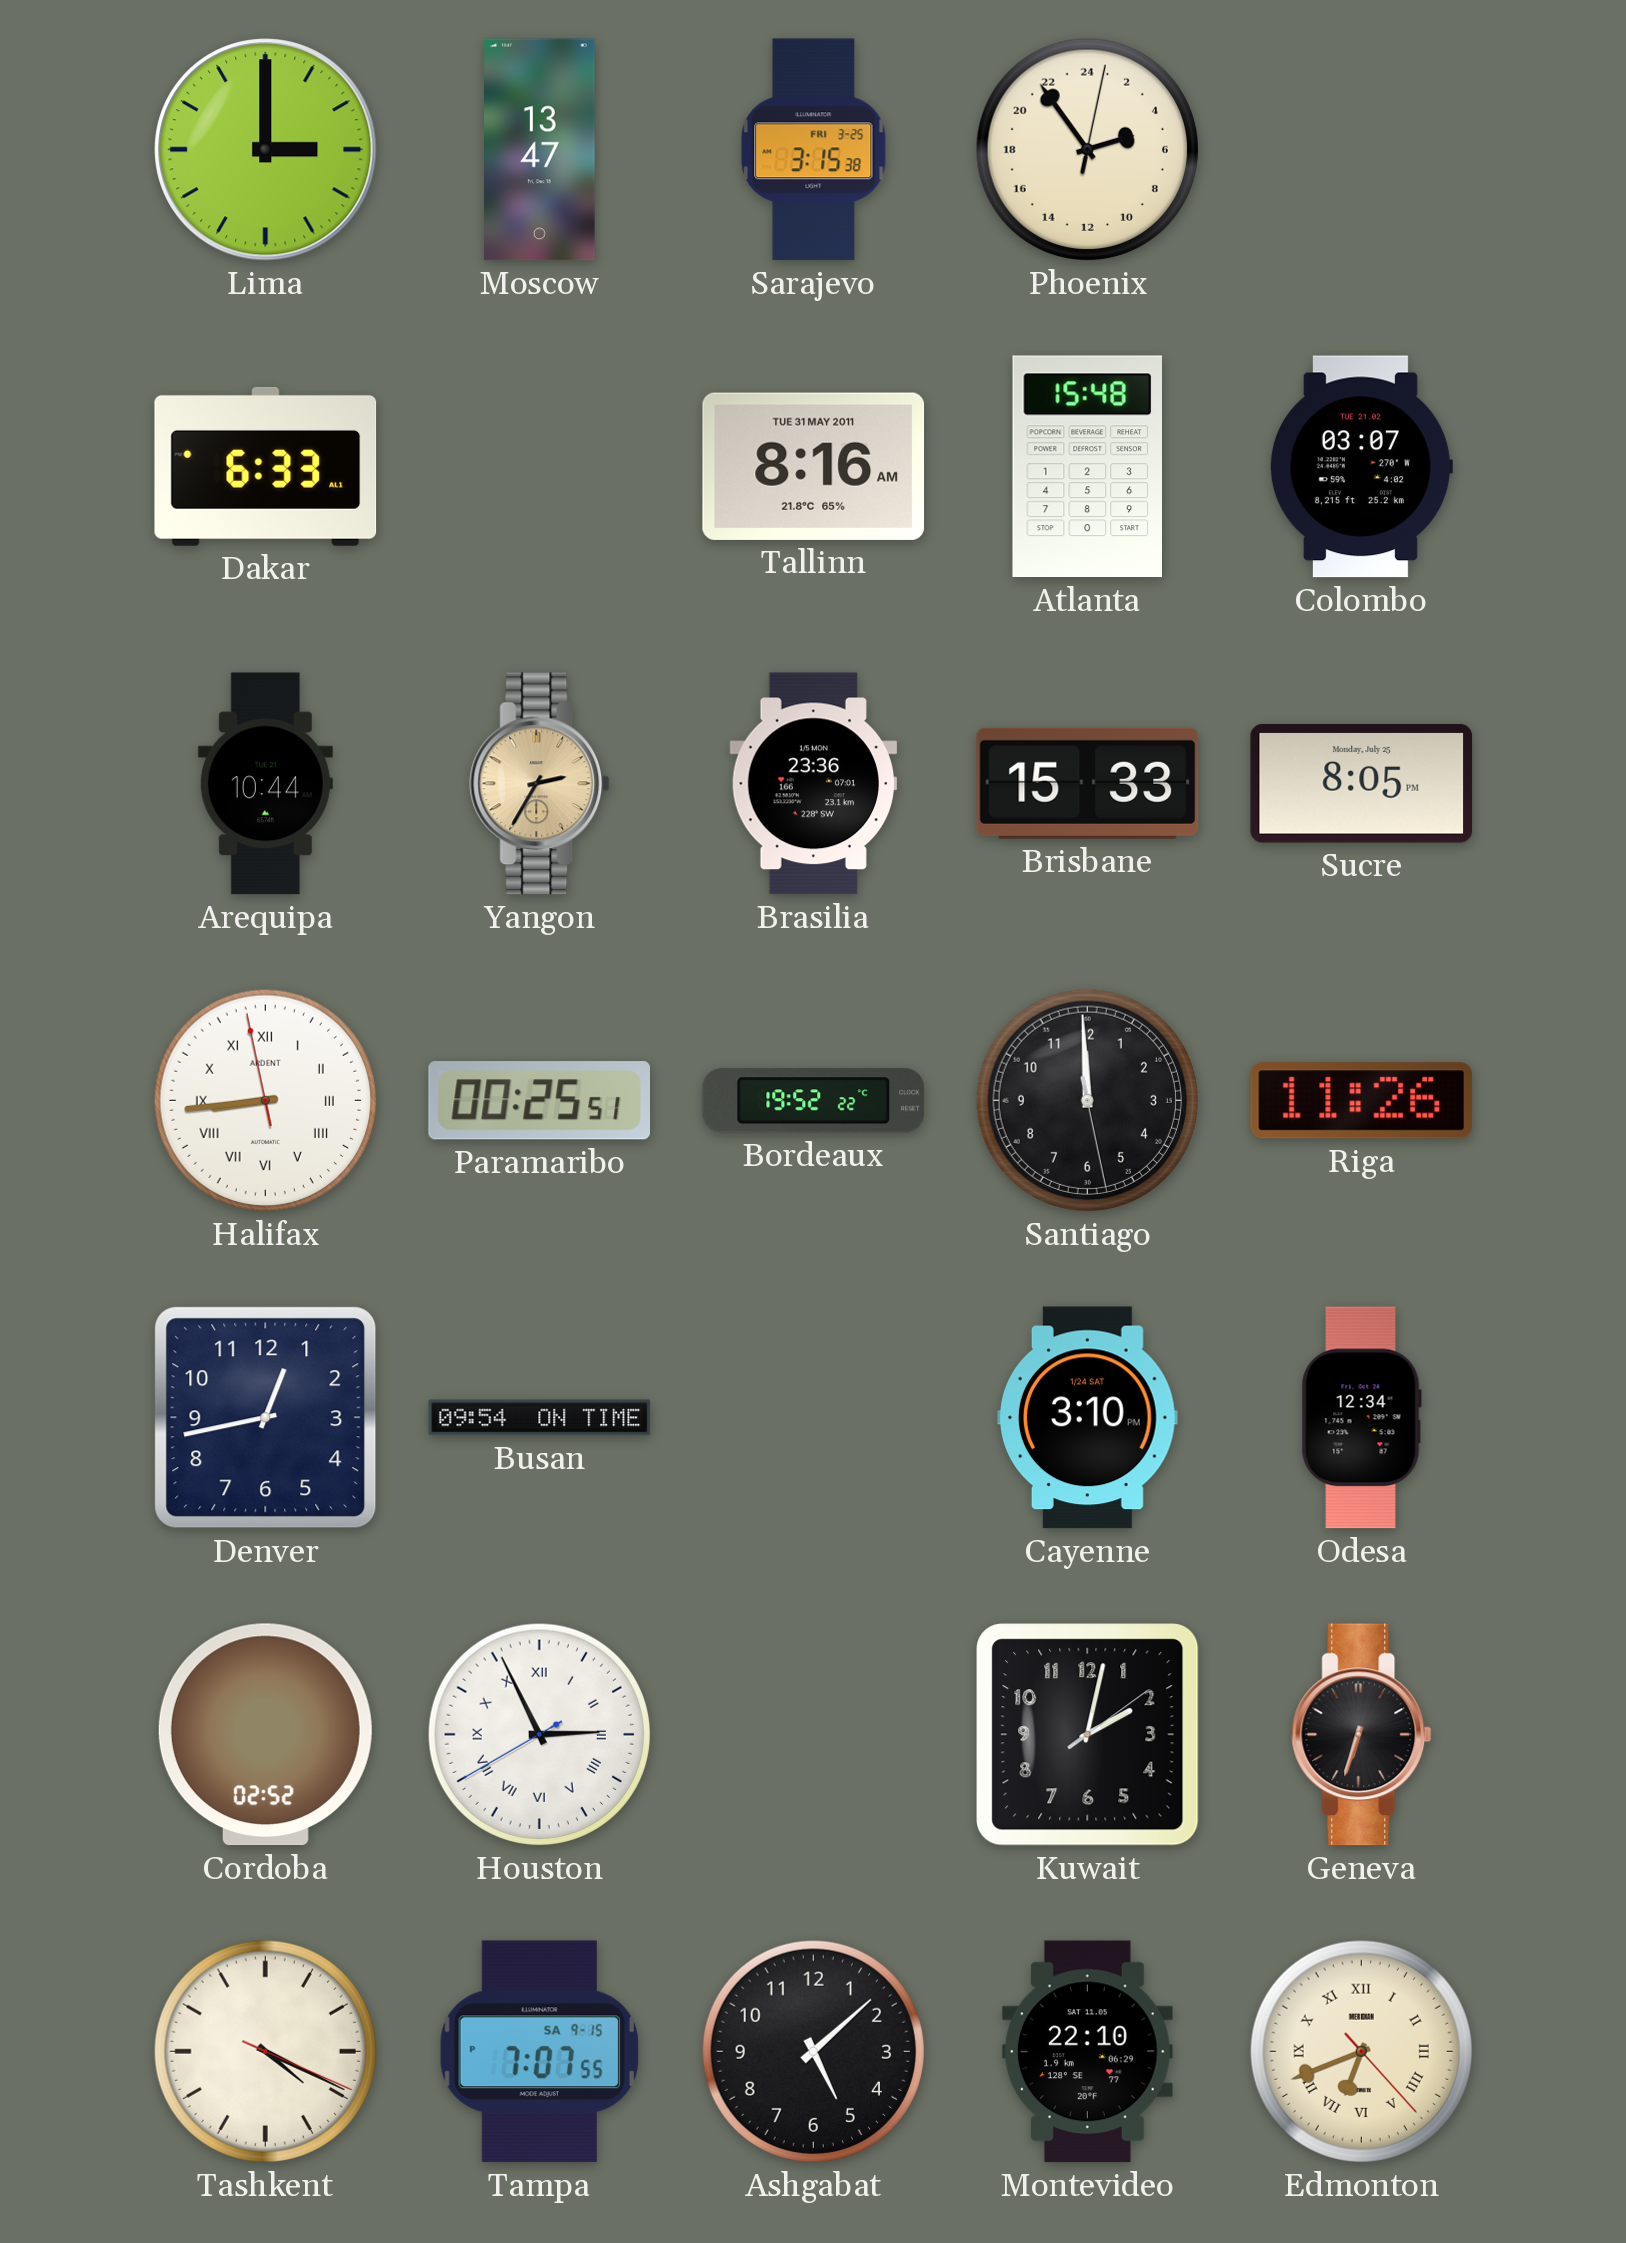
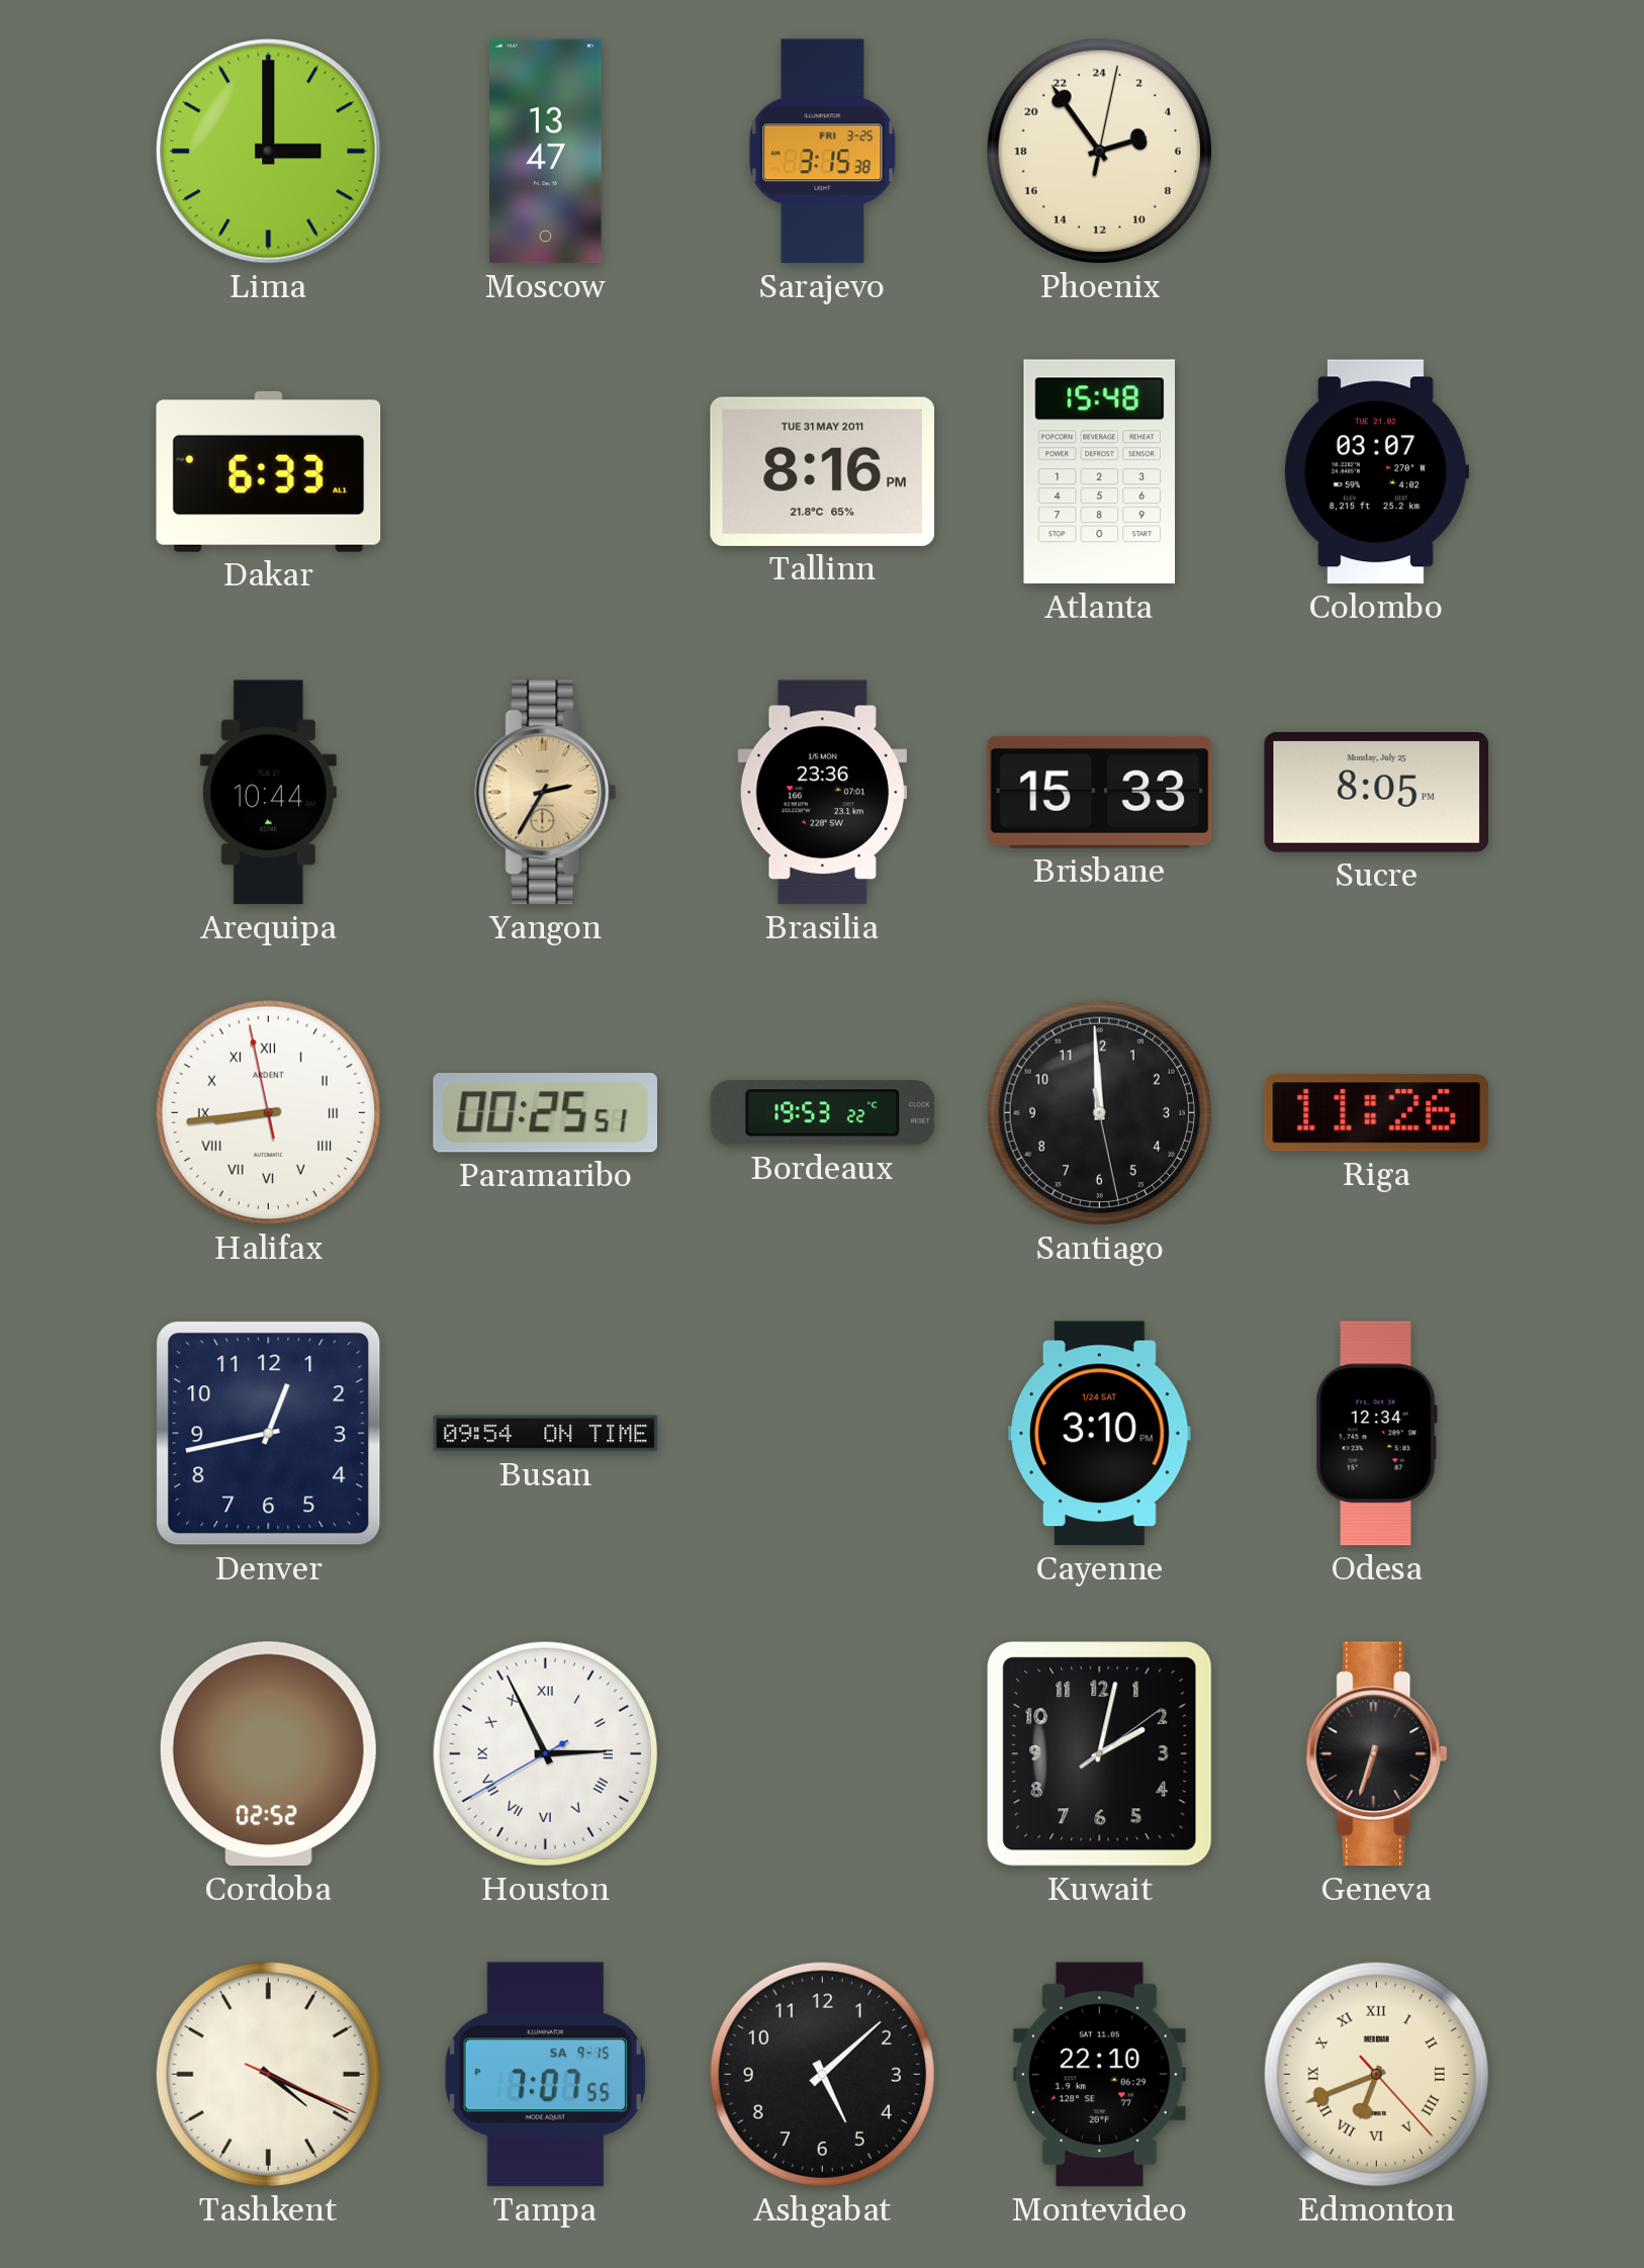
Tallinn: 8:16 AM -> 8:16 PM (823, 471)
Bordeaux: 19:52 -> 19:53 (823, 1113)
